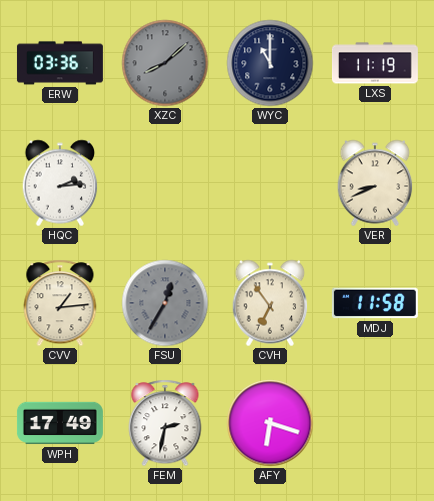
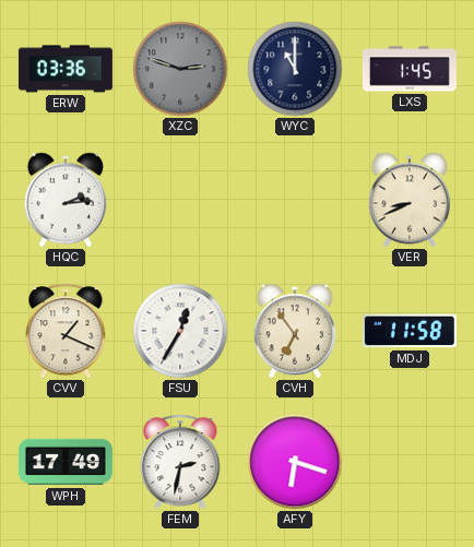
XZC: 8:08 -> 2:48 (180, 69)
LXS: 11:19 -> 1:45 (410, 69)
CVV: 1:14 -> 1:19 (66, 331)
FSU dial: grey -> white (180, 331)
